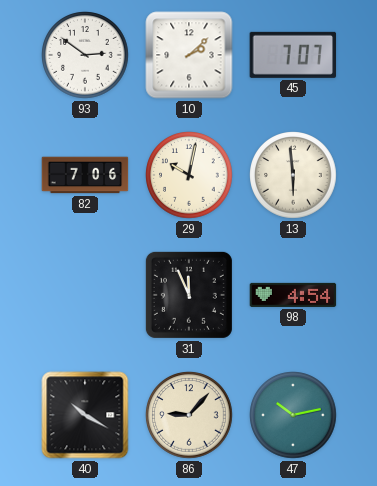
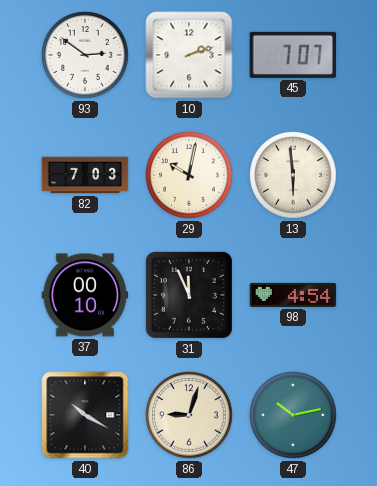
10: 2:08 -> 2:12 (189, 55)
82: 7:06 -> 7:03 (85, 175)
37: none -> 00:10 (85, 295)
86: 9:07 -> 9:03 (189, 415)
